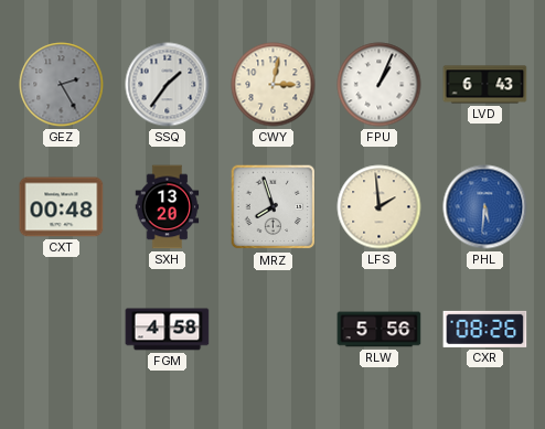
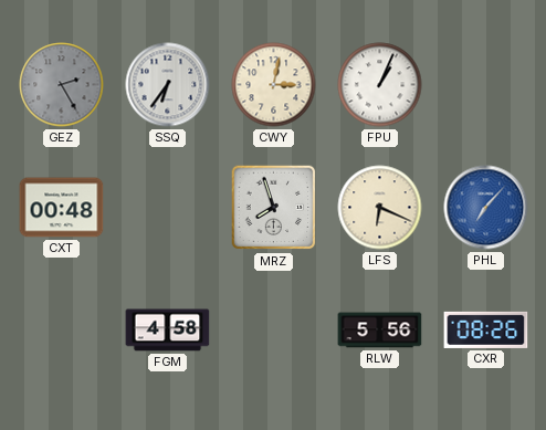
SSQ: 1:36 -> 6:36 (168, 85)
LVD: 6:43 -> none (485, 85)
SXH: 13:20 -> none (168, 207)
LFS: 1:59 -> 6:19 (380, 208)
PHL: 5:31 -> 7:07 (486, 208)
